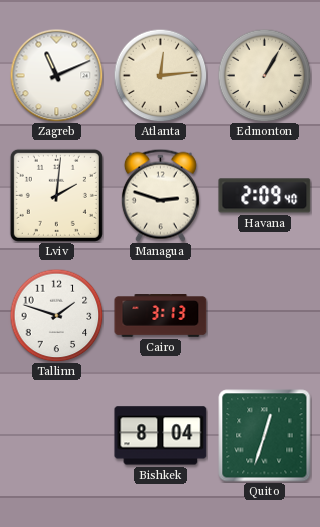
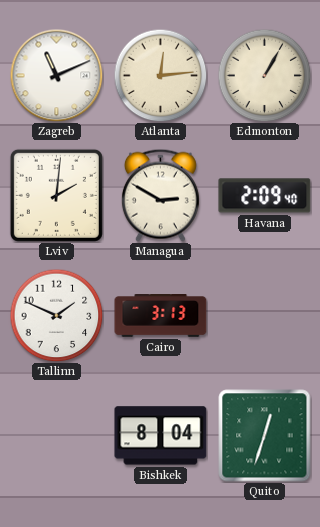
Managua: 2:48 -> 2:50 (160, 195)
Tallinn: 1:48 -> 1:49 (56, 315)
